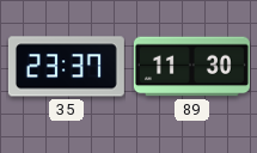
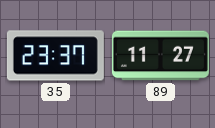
89: 11:30 -> 11:27 (160, 56)
